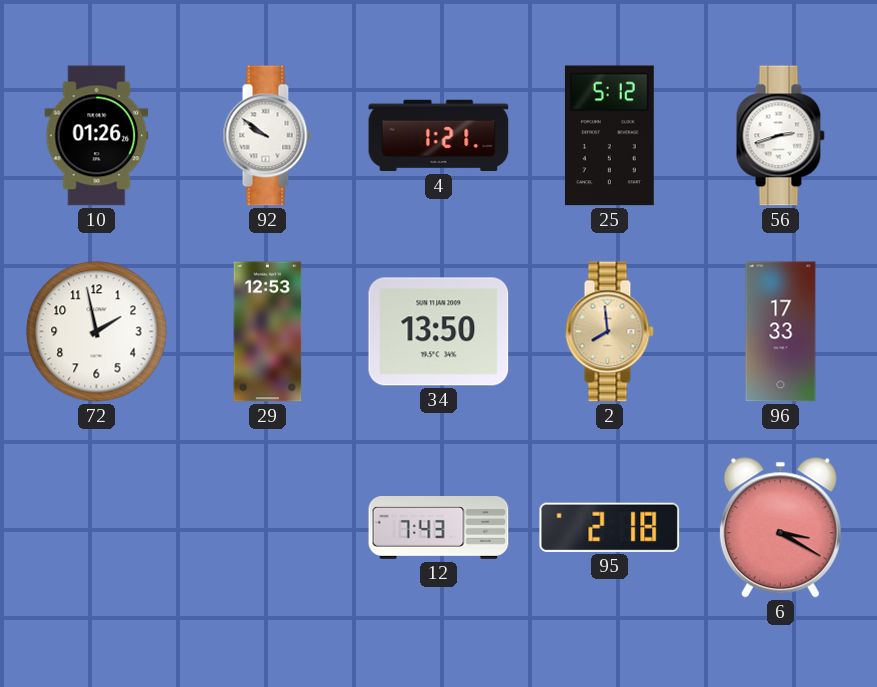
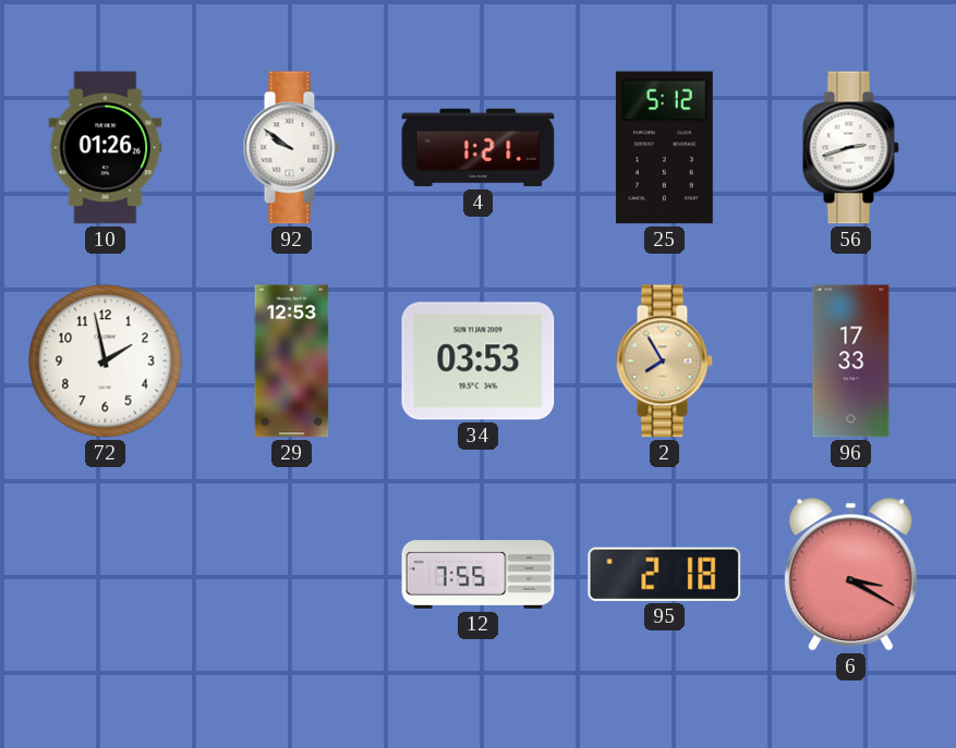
34: 13:50 -> 03:53 (479, 361)
2: 7:59 -> 7:55 (664, 361)
12: 7:43 -> 7:55 (479, 575)
